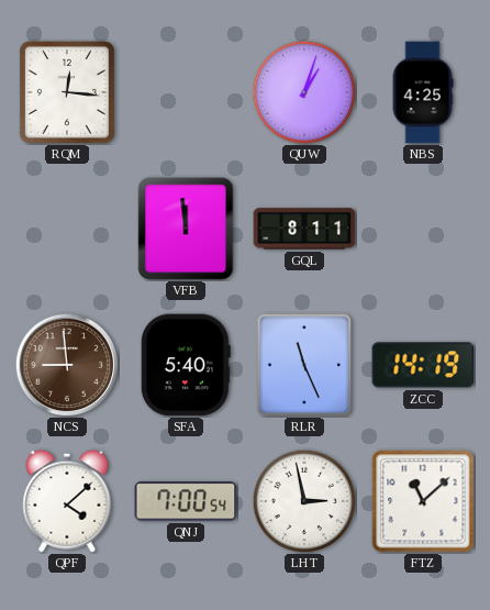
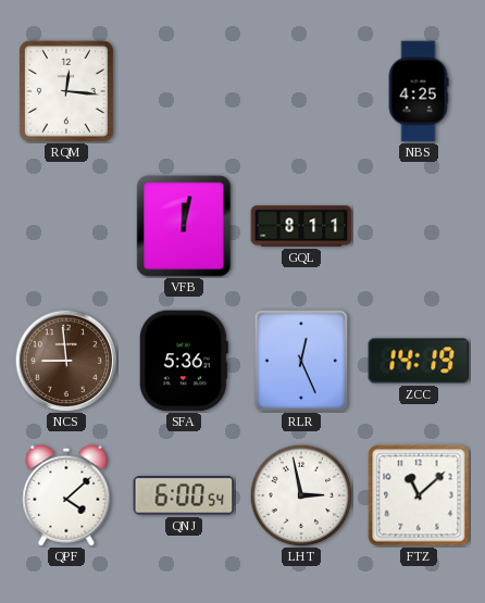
QUW: 1:03 -> none (304, 92)
VFB: 11:59 -> 12:02 (184, 226)
SFA: 5:40 -> 5:36 (184, 361)
RLR: 11:26 -> 12:26 (301, 361)
QNJ: 7:00 -> 6:00 (184, 495)
